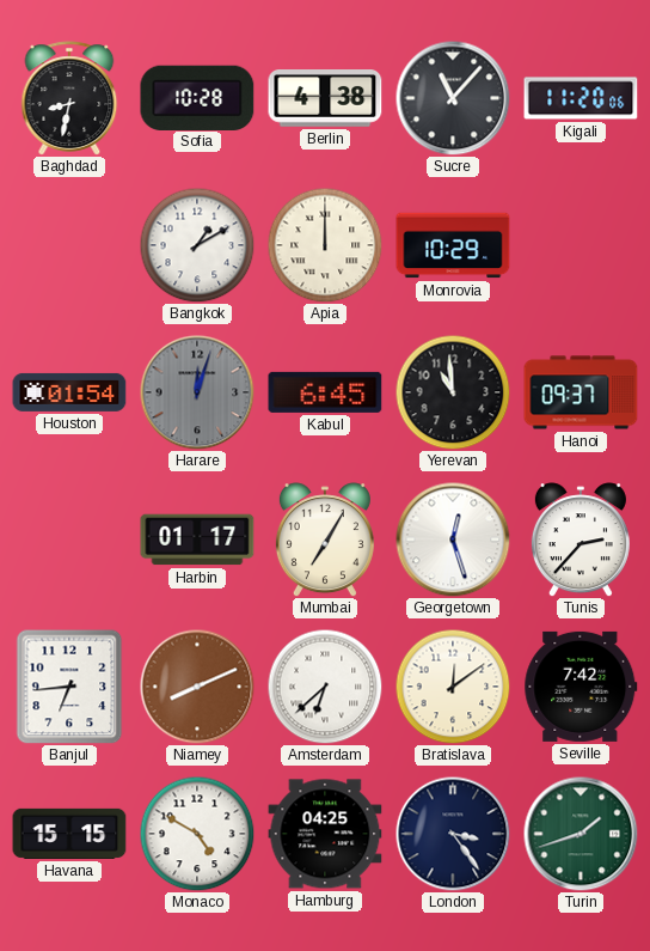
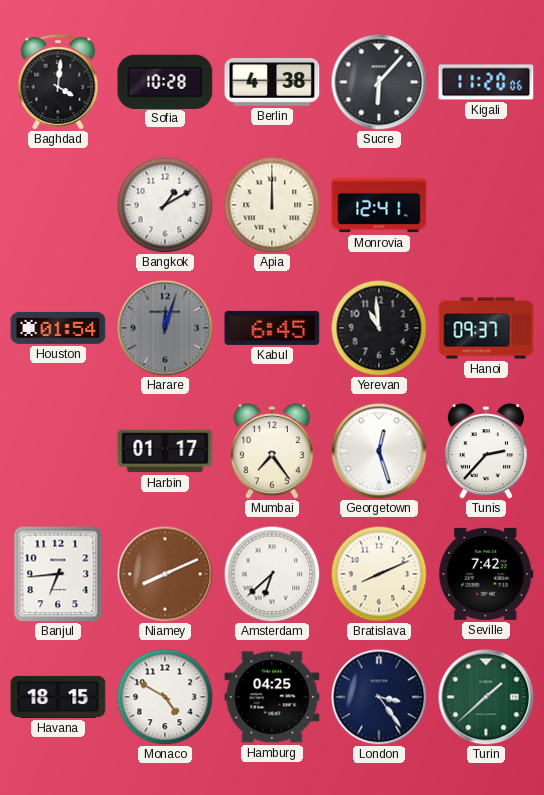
Baghdad: 8:32 -> 4:01 (58, 82)
Sucre: 11:07 -> 6:07 (379, 82)
Monrovia: 10:29 -> 12:41 (379, 205)
Mumbai: 7:05 -> 7:24 (272, 451)
Bratislava: 12:09 -> 8:11 (379, 574)
Havana: 15:15 -> 18:15 (58, 697)
Turin: 1:42 -> 1:38 (486, 697)
